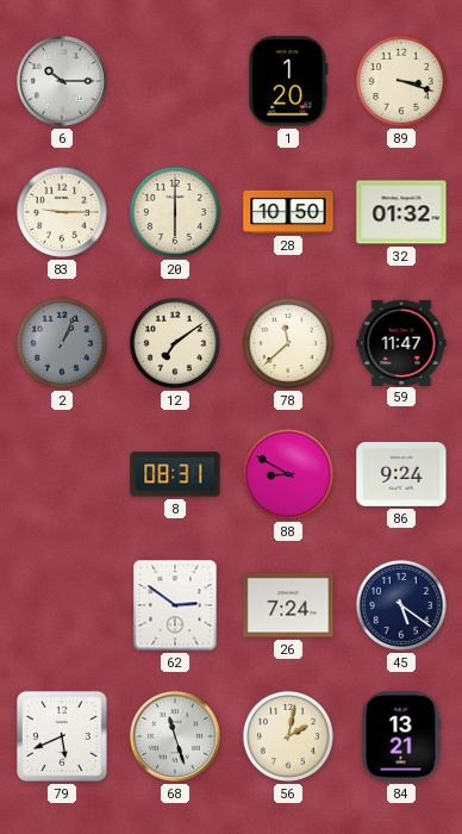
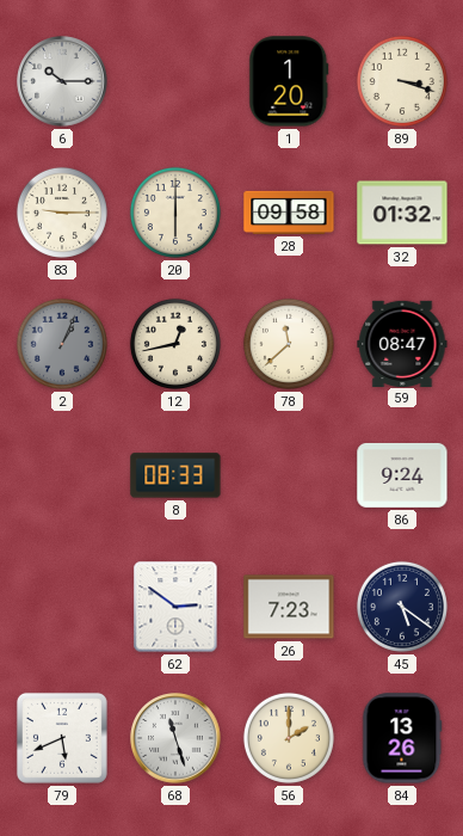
28: 10:50 -> 09:58 (289, 213)
12: 7:09 -> 12:43 (175, 344)
59: 11:47 -> 08:47 (402, 343)
8: 08:31 -> 08:33 (175, 475)
88: 8:50 -> none (288, 474)
26: 7:24 -> 7:23 (289, 607)
56: 2:02 -> 2:00 (289, 738)
84: 13:21 -> 13:26 (402, 738)
